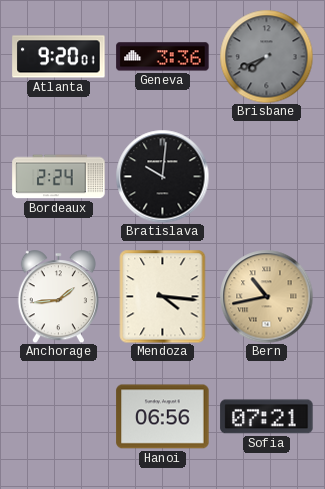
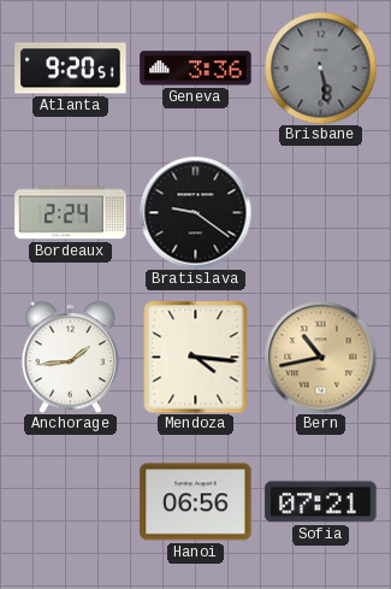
Atlanta: 9:20:01 -> 9:20:51 (71, 69)
Brisbane: 7:41 -> 5:28 (320, 67)
Bratislava: 10:01 -> 9:21 (195, 212)
